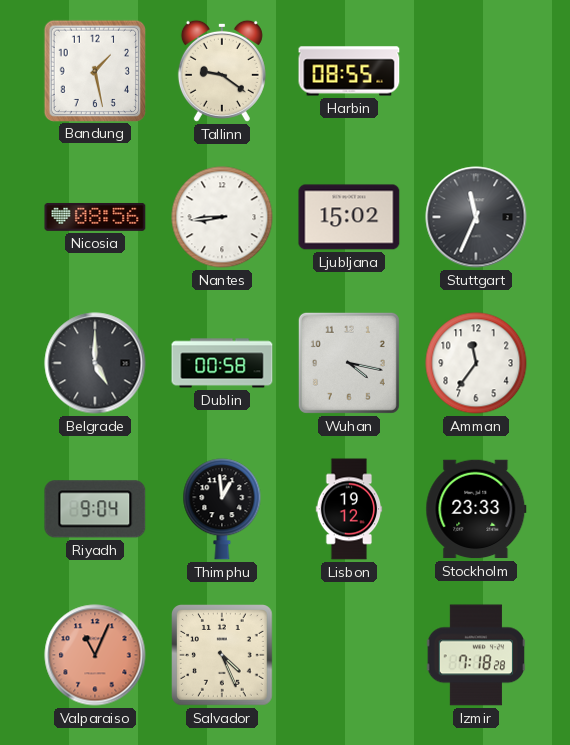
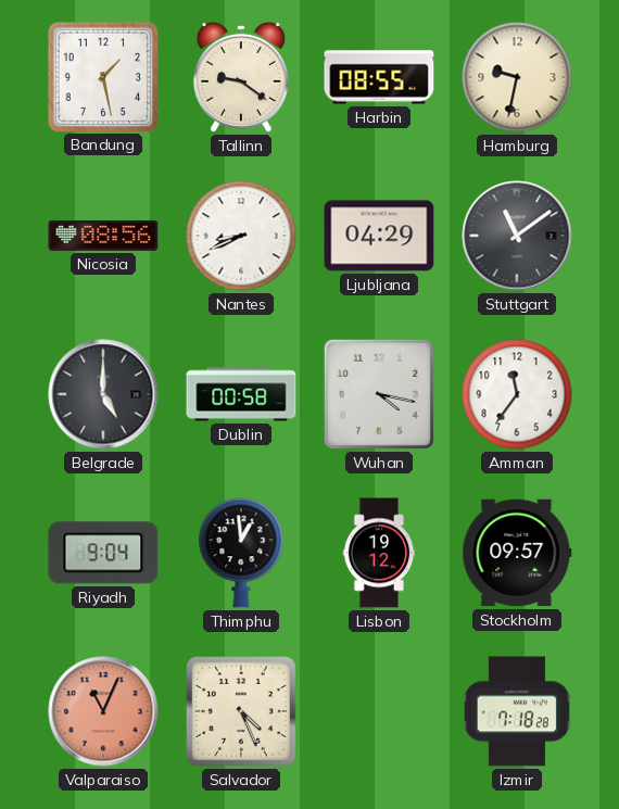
Hamburg: none -> 9:32 (517, 77)
Nantes: 8:44 -> 8:41 (241, 236)
Ljubljana: 15:02 -> 04:29 (379, 236)
Stuttgart: 11:34 -> 11:09 (517, 236)
Stockholm: 23:33 -> 09:57 (517, 553)
